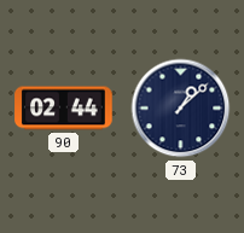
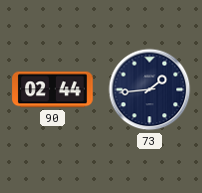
73: 1:08 -> 1:44 (150, 90)
